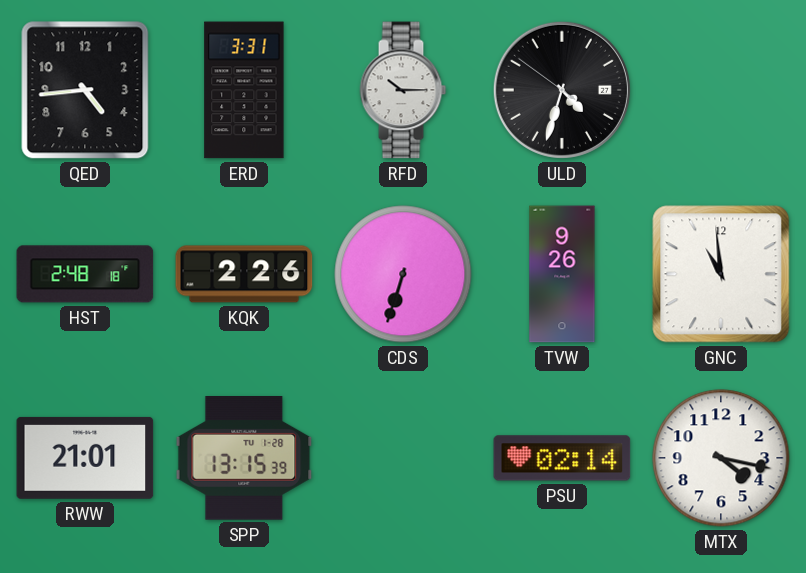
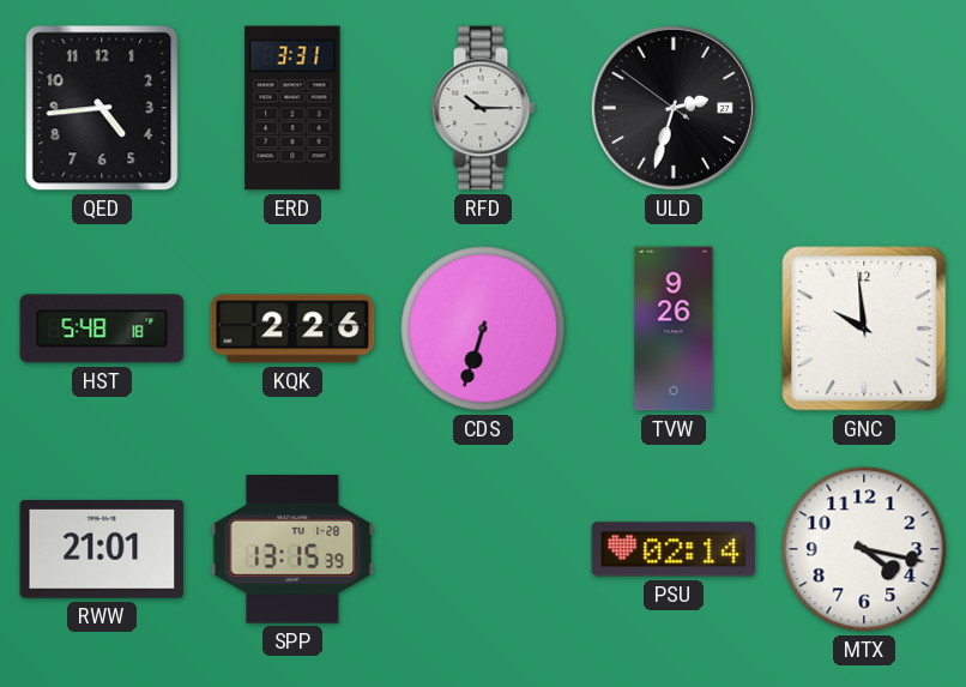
ULD: 4:32 -> 2:32 (674, 108)
HST: 2:48 -> 5:48 (102, 329)
GNC: 10:59 -> 9:59 (864, 329)
